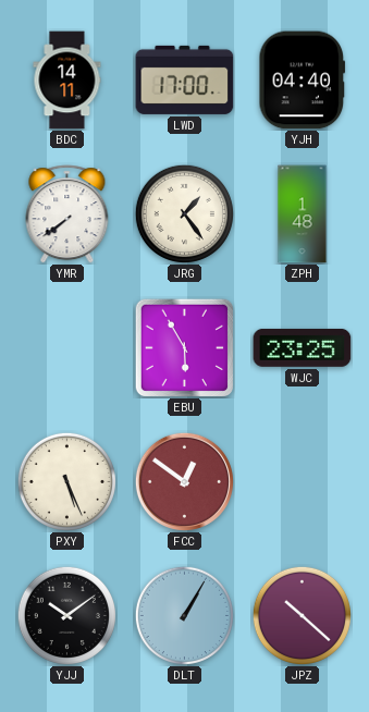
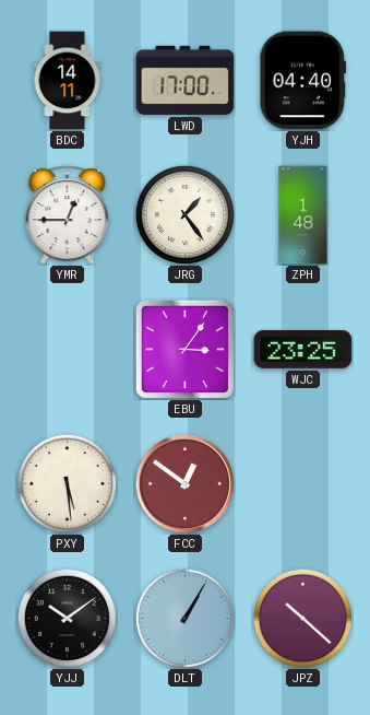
YMR: 7:39 -> 12:45 (68, 215)
EBU: 5:55 -> 3:06 (184, 349)
PXY: 5:26 -> 5:29 (67, 483)
